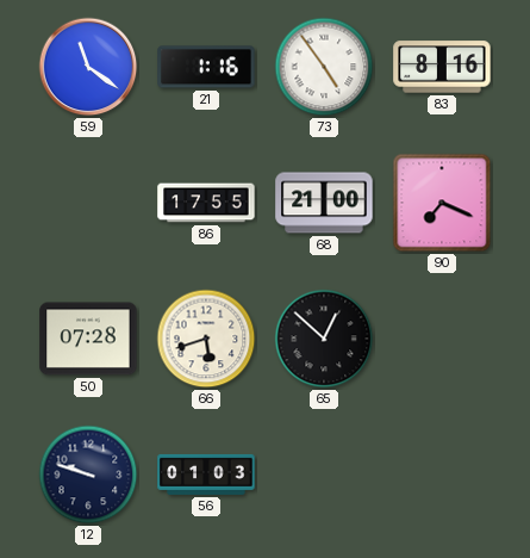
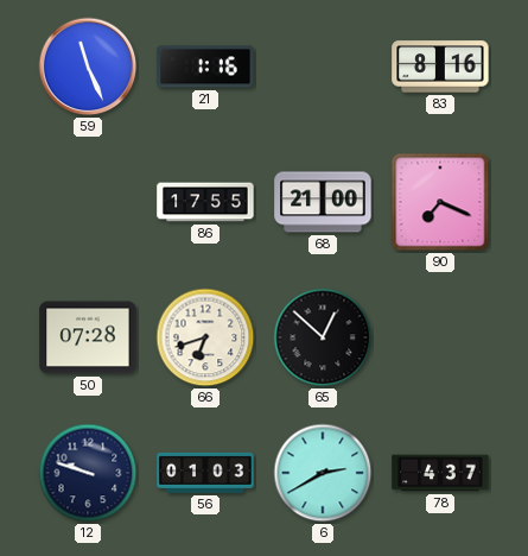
59: 11:21 -> 11:26 (88, 67)
73: 4:54 -> none (324, 67)
66: 5:42 -> 6:42 (205, 337)
6: none -> 2:40 (323, 473)
78: none -> 4:37 (440, 473)
